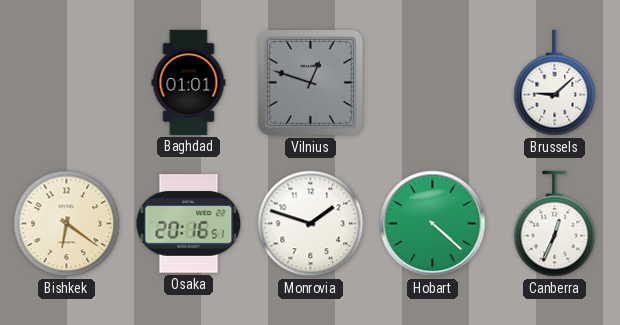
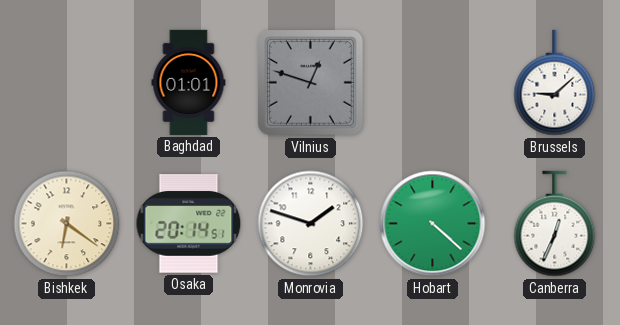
Osaka: 20:16 -> 20:14 (189, 224)
